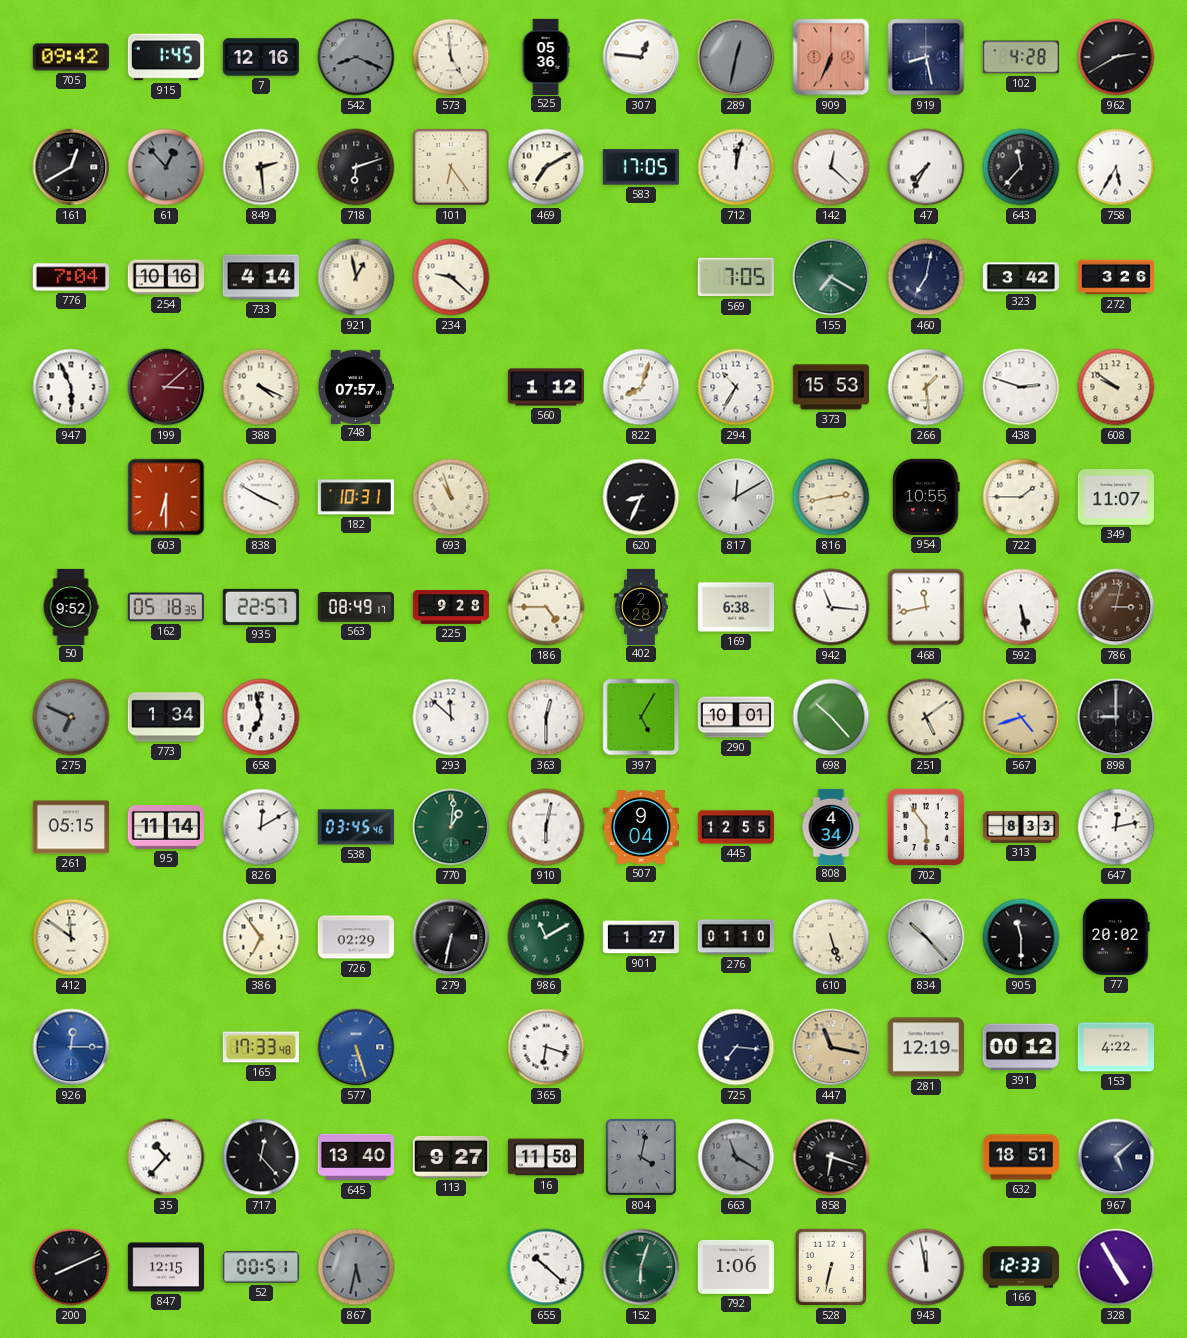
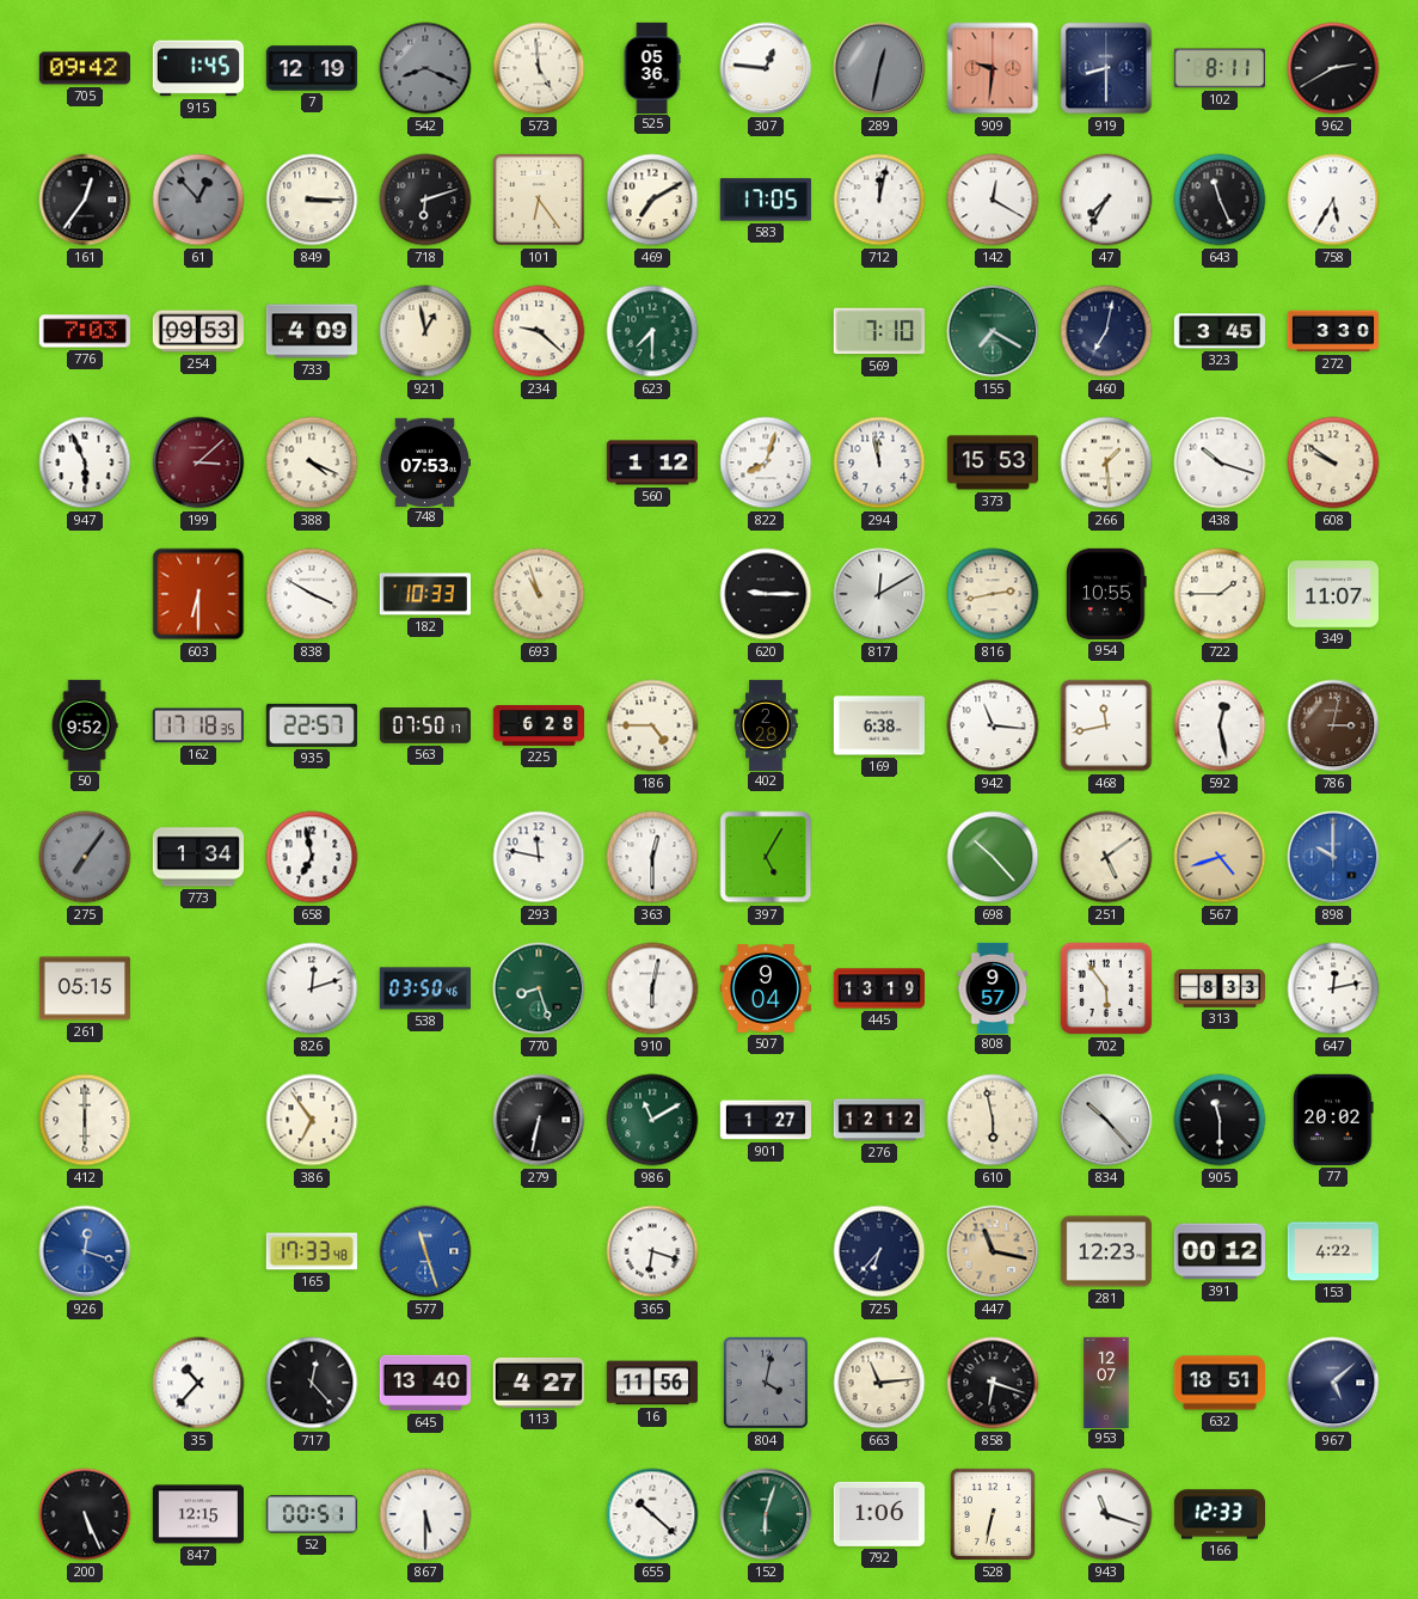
7: 12:16 -> 12:19 (312, 68)
909: 6:34 -> 9:31 (993, 68)
919: 8:28 -> 8:30 (1106, 68)
102: 4:28 -> 8:11 (1220, 68)
161: 12:40 -> 12:36 (85, 200)
849: 2:29 -> 3:15 (312, 200)
142: 12:22 -> 12:20 (993, 200)
643: 11:37 -> 11:26 (1220, 200)
776: 7:04 -> 7:03 (85, 331)
254: 10:16 -> 09:53 (198, 331)
733: 4:14 -> 4:09 (312, 331)
623: none -> 7:30 (652, 331)
569: 7:05 -> 7:10 (879, 331)
323: 3:42 -> 3:45 (1220, 331)
272: 3:26 -> 3:30 (1332, 331)
748: 07:57 -> 07:53 (424, 461)
294: 10:35 -> 11:58 (879, 462)
438: 2:48 -> 10:18 (1220, 462)
182: 10:31 -> 10:33 (425, 594)
620: 8:34 -> 9:15 (766, 594)
162: 05:18 -> 17:18 (198, 725)
563: 08:49 -> 07:50 (424, 727)
225: 9:28 -> 6:28 (538, 725)
592: 5:28 -> 12:28 (1220, 725)
275: 6:49 -> 7:06 (85, 857)
293: 11:52 -> 11:47 (539, 857)
290: 10:01 -> none (735, 717)
898: 9:00 -> 10:00 (1333, 857)
898 dial: black -> blue (1333, 857)
95: 11:14 -> none (166, 828)
826: 12:10 -> 12:12 (312, 988)
538: 03:45 -> 03:50 (425, 988)
770: 1:01 -> 8:27 (539, 988)
445: 12:55 -> 13:19 (878, 988)
808: 4:34 -> 9:57 (993, 987)
412: 11:51 -> 6:00 (85, 1120)
726: 02:29 -> none (355, 937)
276: 01:10 -> 12:12 (878, 1120)
610: 5:27 -> 5:58 (993, 1120)
926: 12:15 -> 12:18 (85, 1251)
577: 5:27 -> 11:27 (425, 1251)
725: 7:16 -> 6:37 (879, 1251)
281: 12:19 -> 12:23 (1106, 1251)
113: 9:27 -> 4:27 (539, 1383)
16: 11:58 -> 11:56 (652, 1383)
663: 11:20 -> 11:14 (879, 1383)
663 dial: grey -> cream (879, 1383)
953: none -> 12:07 (1106, 1381)
200: 8:11 -> 5:26 (85, 1514)
867: 5:32 -> 5:30 (425, 1514)
867 dial: grey -> white (425, 1514)
943: 11:58 -> 11:18 (1106, 1514)
328: 4:55 -> none (1116, 1267)
